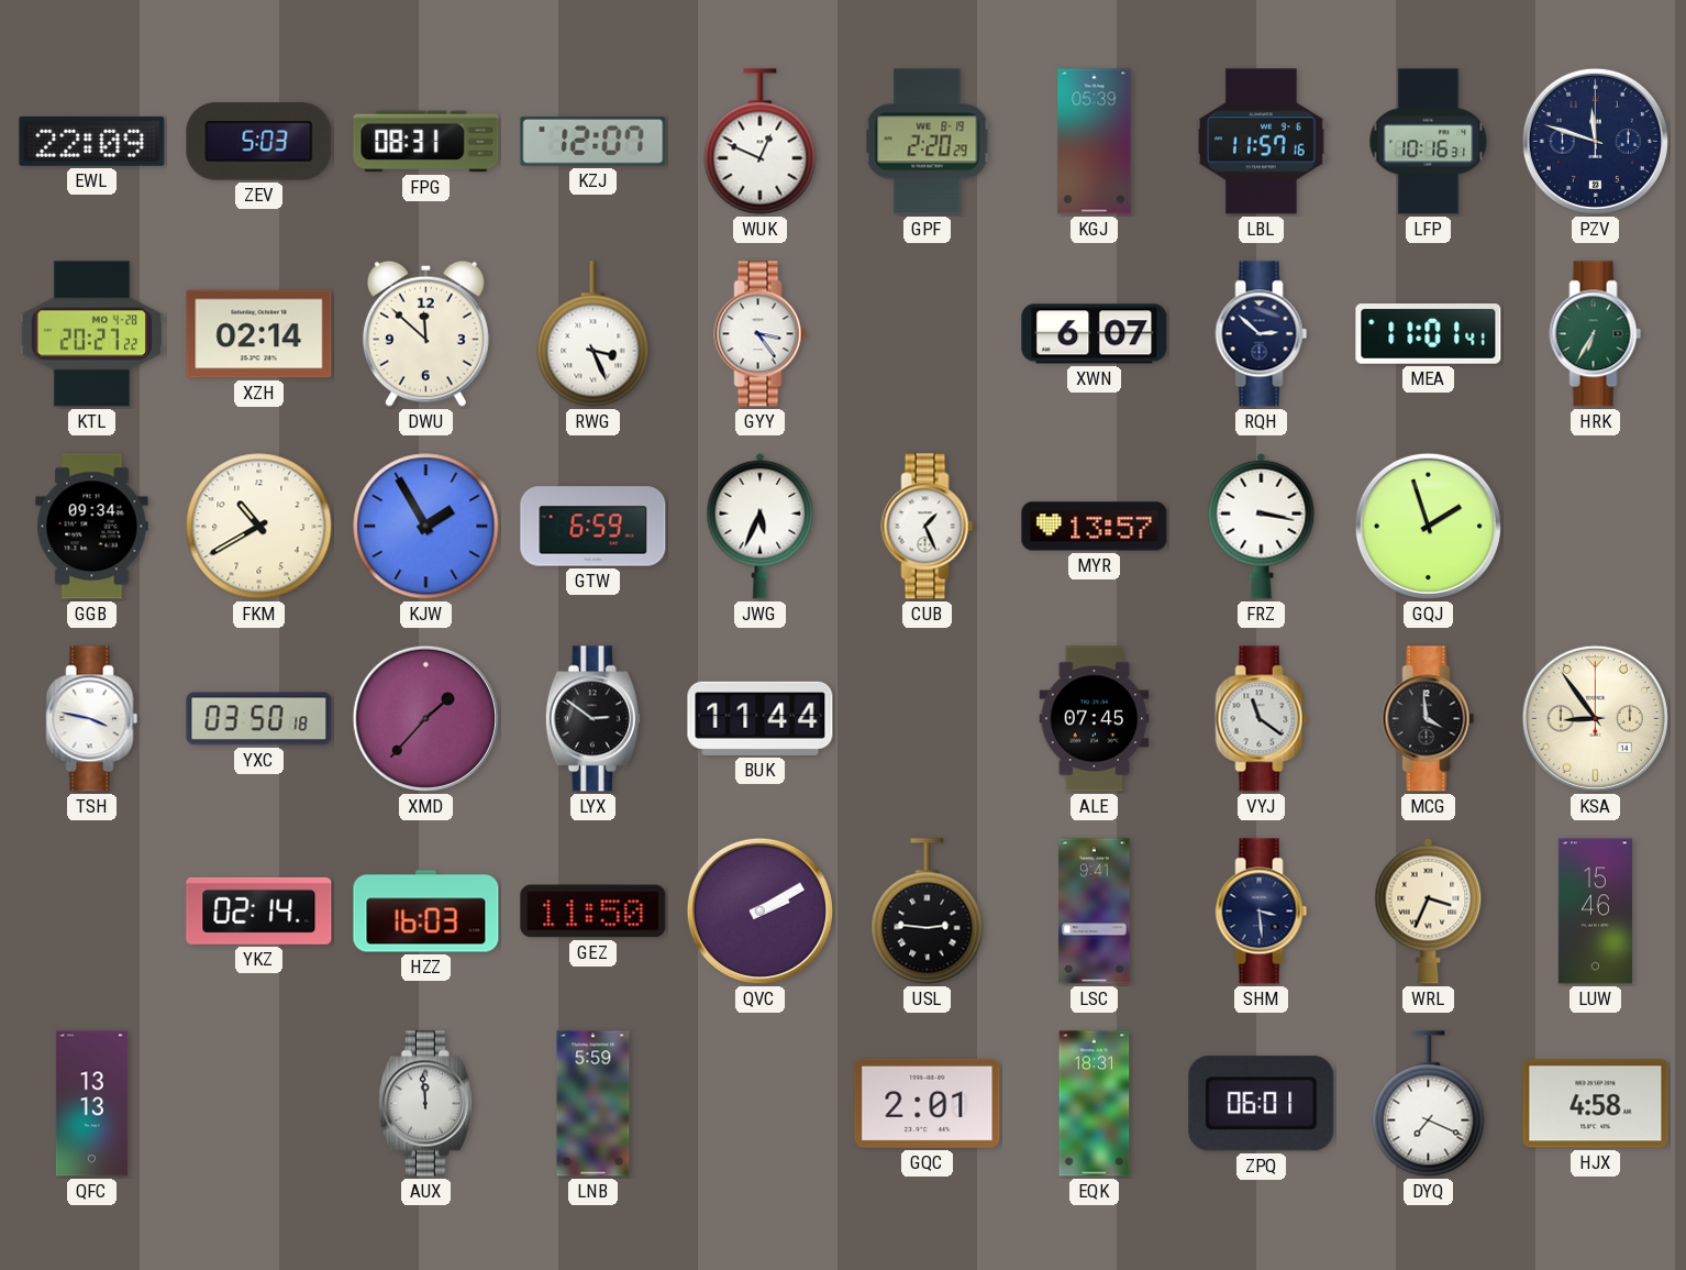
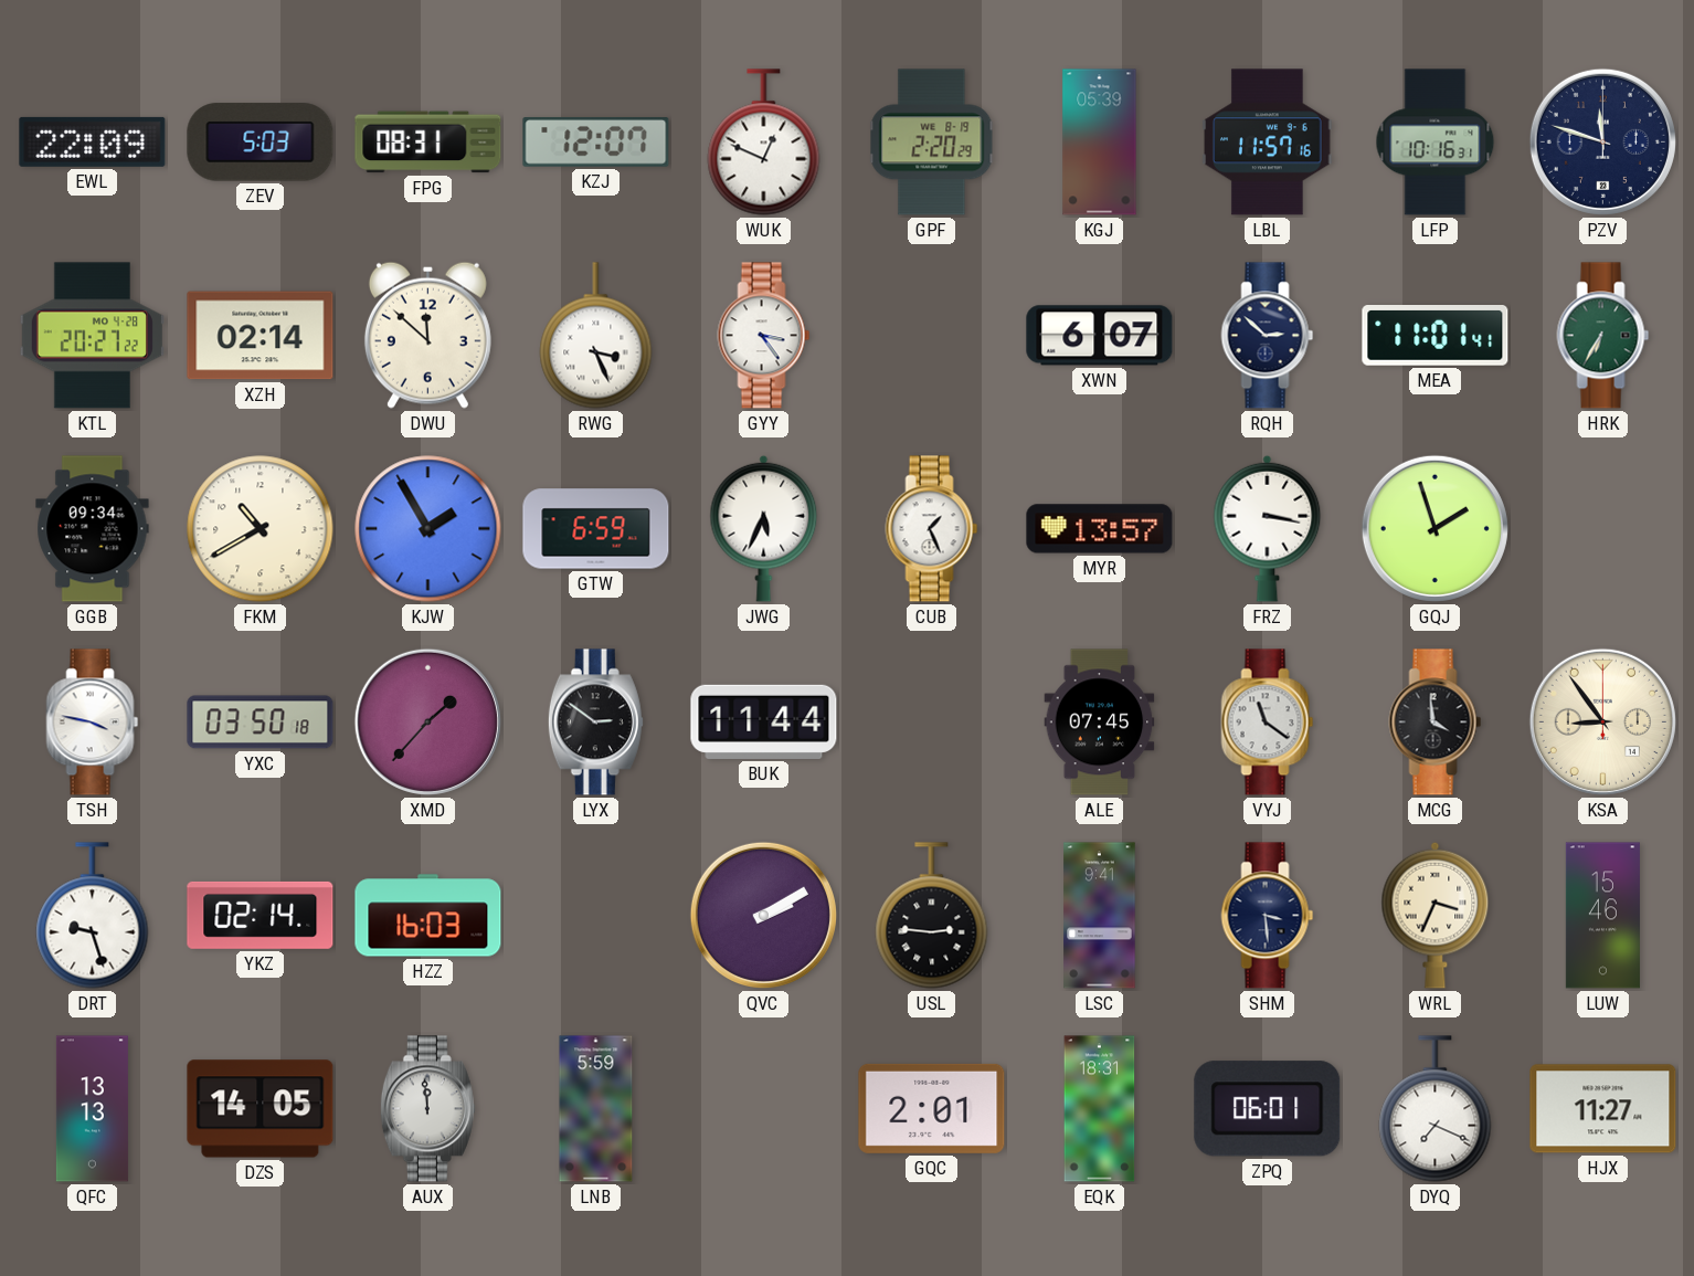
DRT: none -> 9:27 (93, 916)
GEZ: 11:50 -> none (594, 912)
DZS: none -> 14:05 (261, 1109)
HJX: 4:58 -> 11:27 (1603, 1109)
